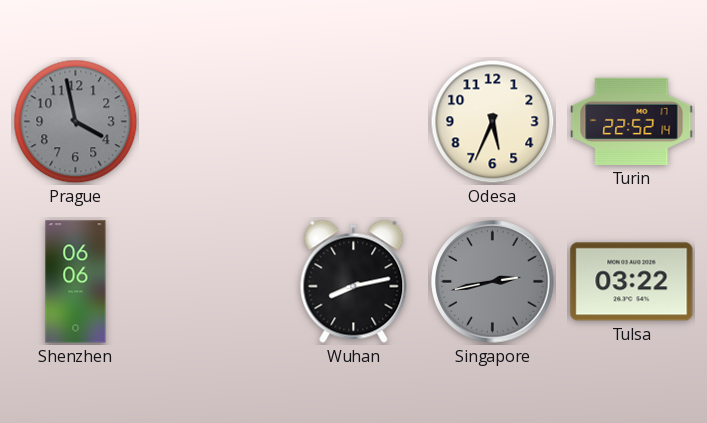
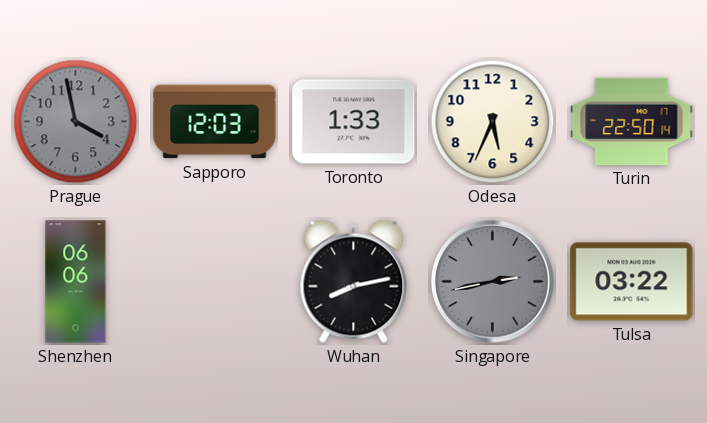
Sapporo: none -> 12:03 (215, 122)
Toronto: none -> 1:33 (354, 122)
Turin: 22:52 -> 22:50 (632, 121)
